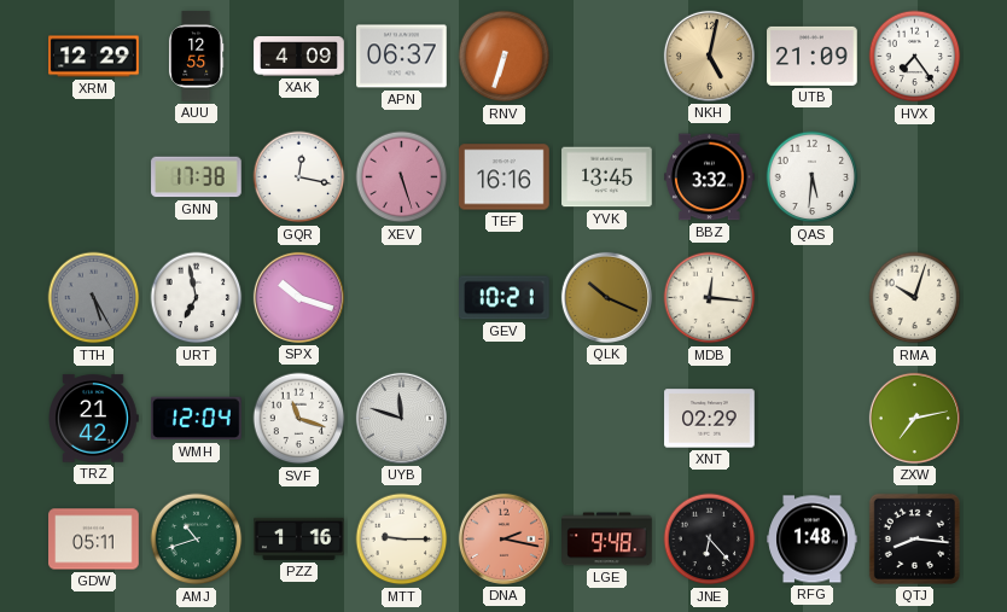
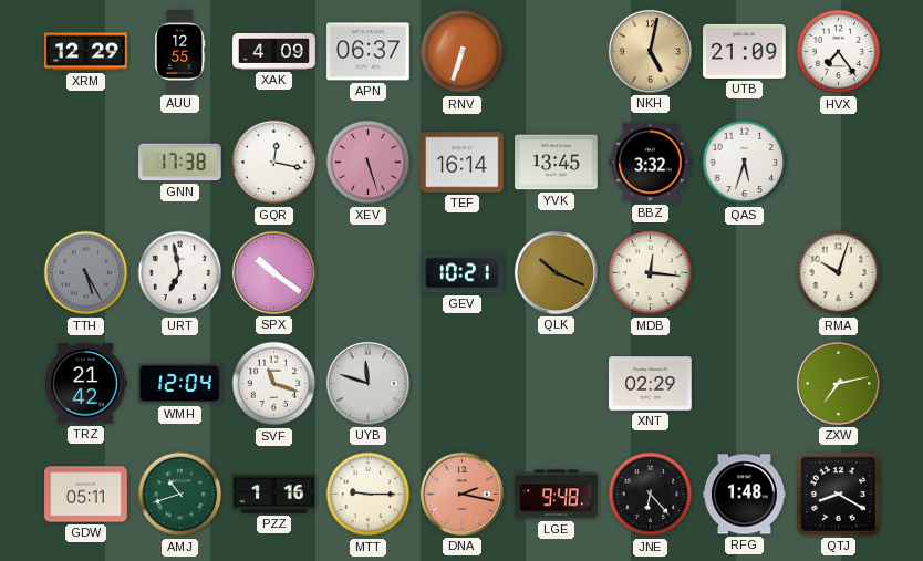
TEF: 16:16 -> 16:14 (463, 163)
QAS: 5:31 -> 5:33 (745, 163)
SPX: 10:18 -> 10:21 (273, 272)
QTJ: 8:16 -> 8:20 (838, 494)
